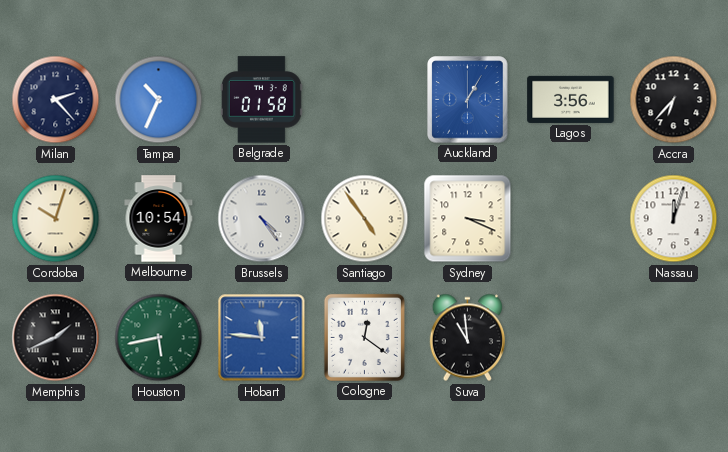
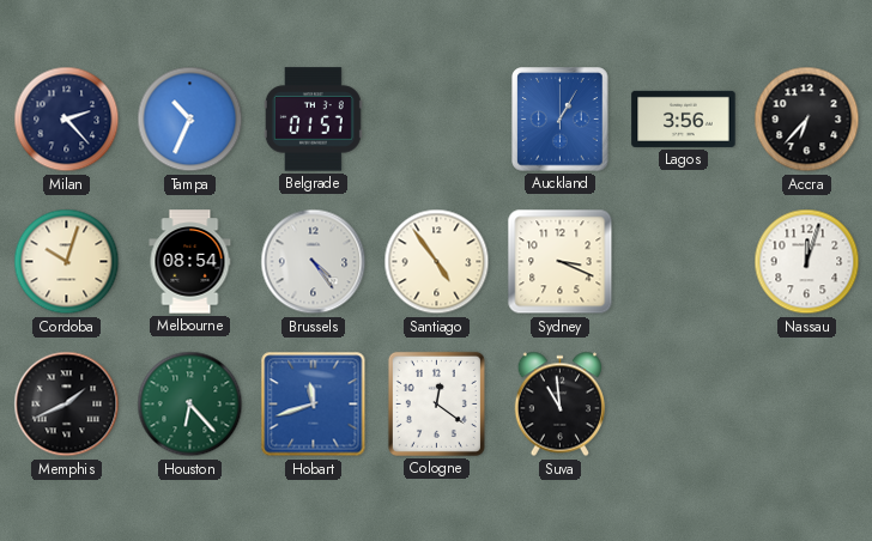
Belgrade: 01:58 -> 01:57 (313, 120)
Melbourne: 10:54 -> 08:54 (190, 262)
Houston: 5:43 -> 6:23 (190, 405)
Hobart: 11:46 -> 11:42 (314, 405)
